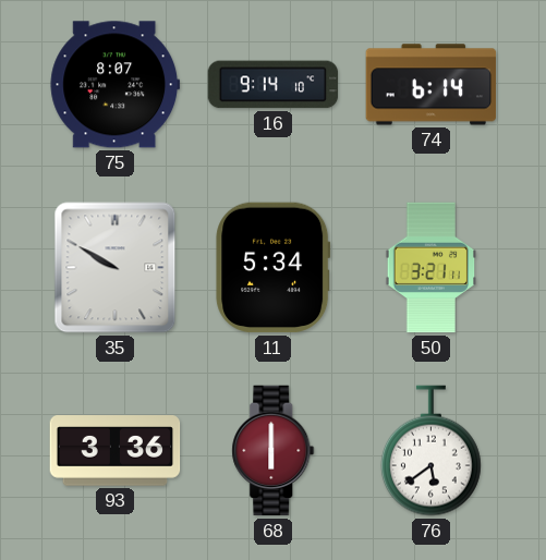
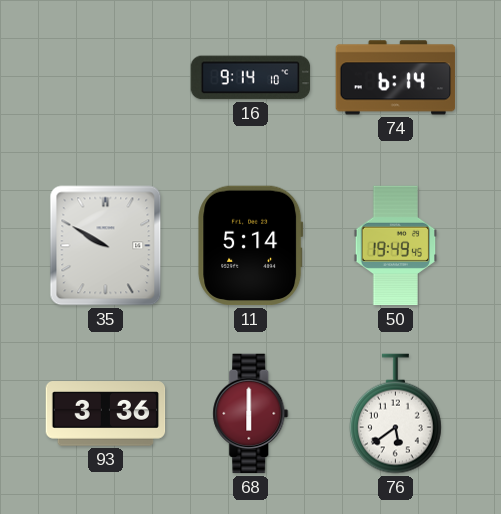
75: 8:07 -> none (116, 85)
11: 5:34 -> 5:14 (251, 246)
50: 3:21 -> 19:49 (396, 246)
